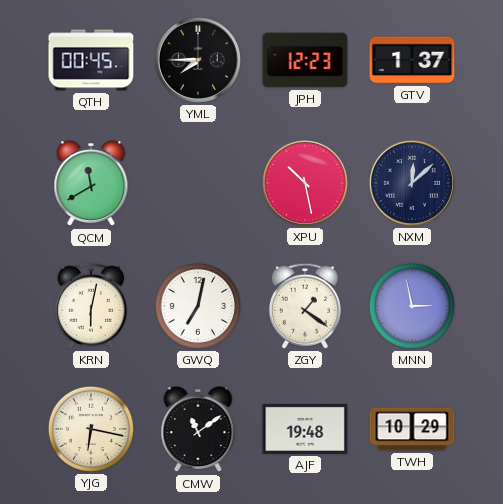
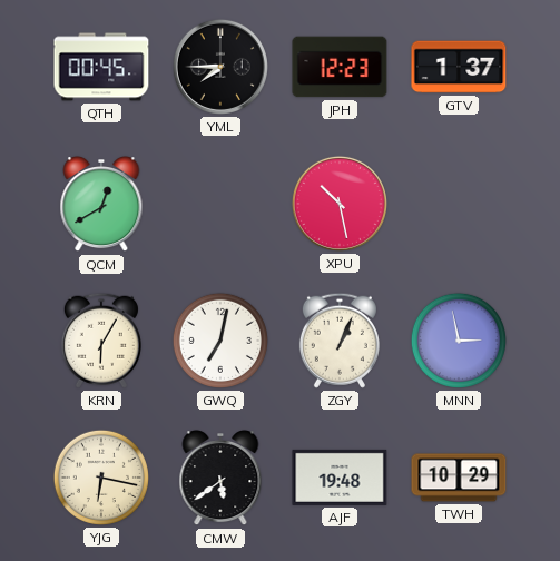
QCM: 11:40 -> 12:40 (101, 205)
NXM: 12:08 -> none (412, 183)
KRN: 6:02 -> 6:05 (101, 341)
ZGY: 1:21 -> 1:04 (340, 341)
CMW: 11:09 -> 5:39 (220, 479)
